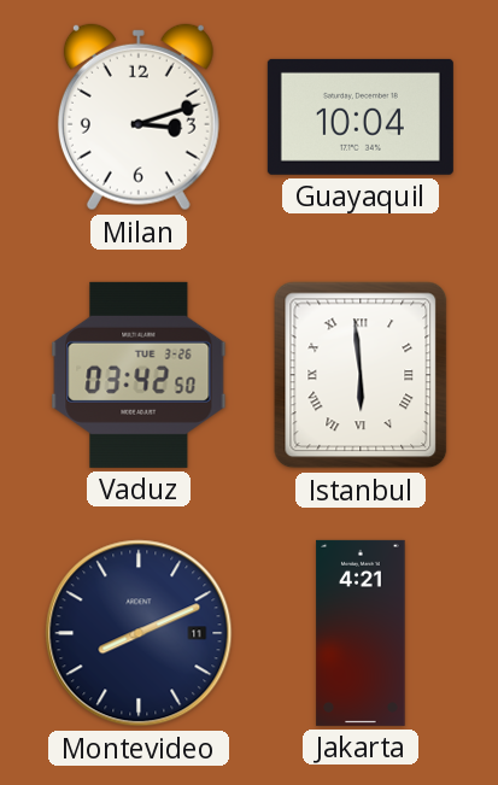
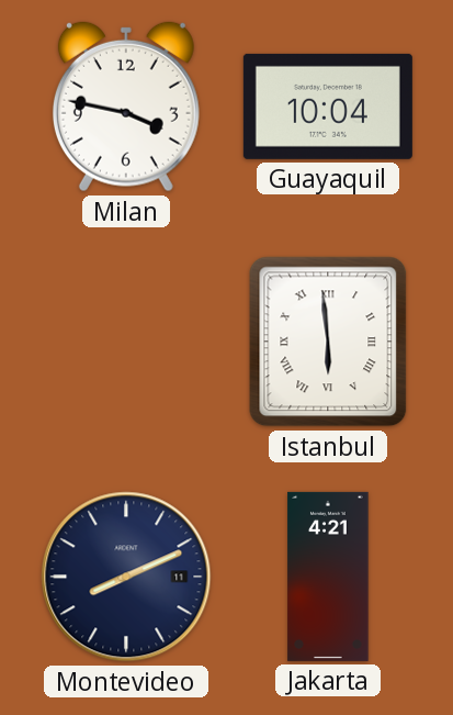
Milan: 3:12 -> 3:47 (126, 107)
Vaduz: 03:42 -> none (139, 375)
